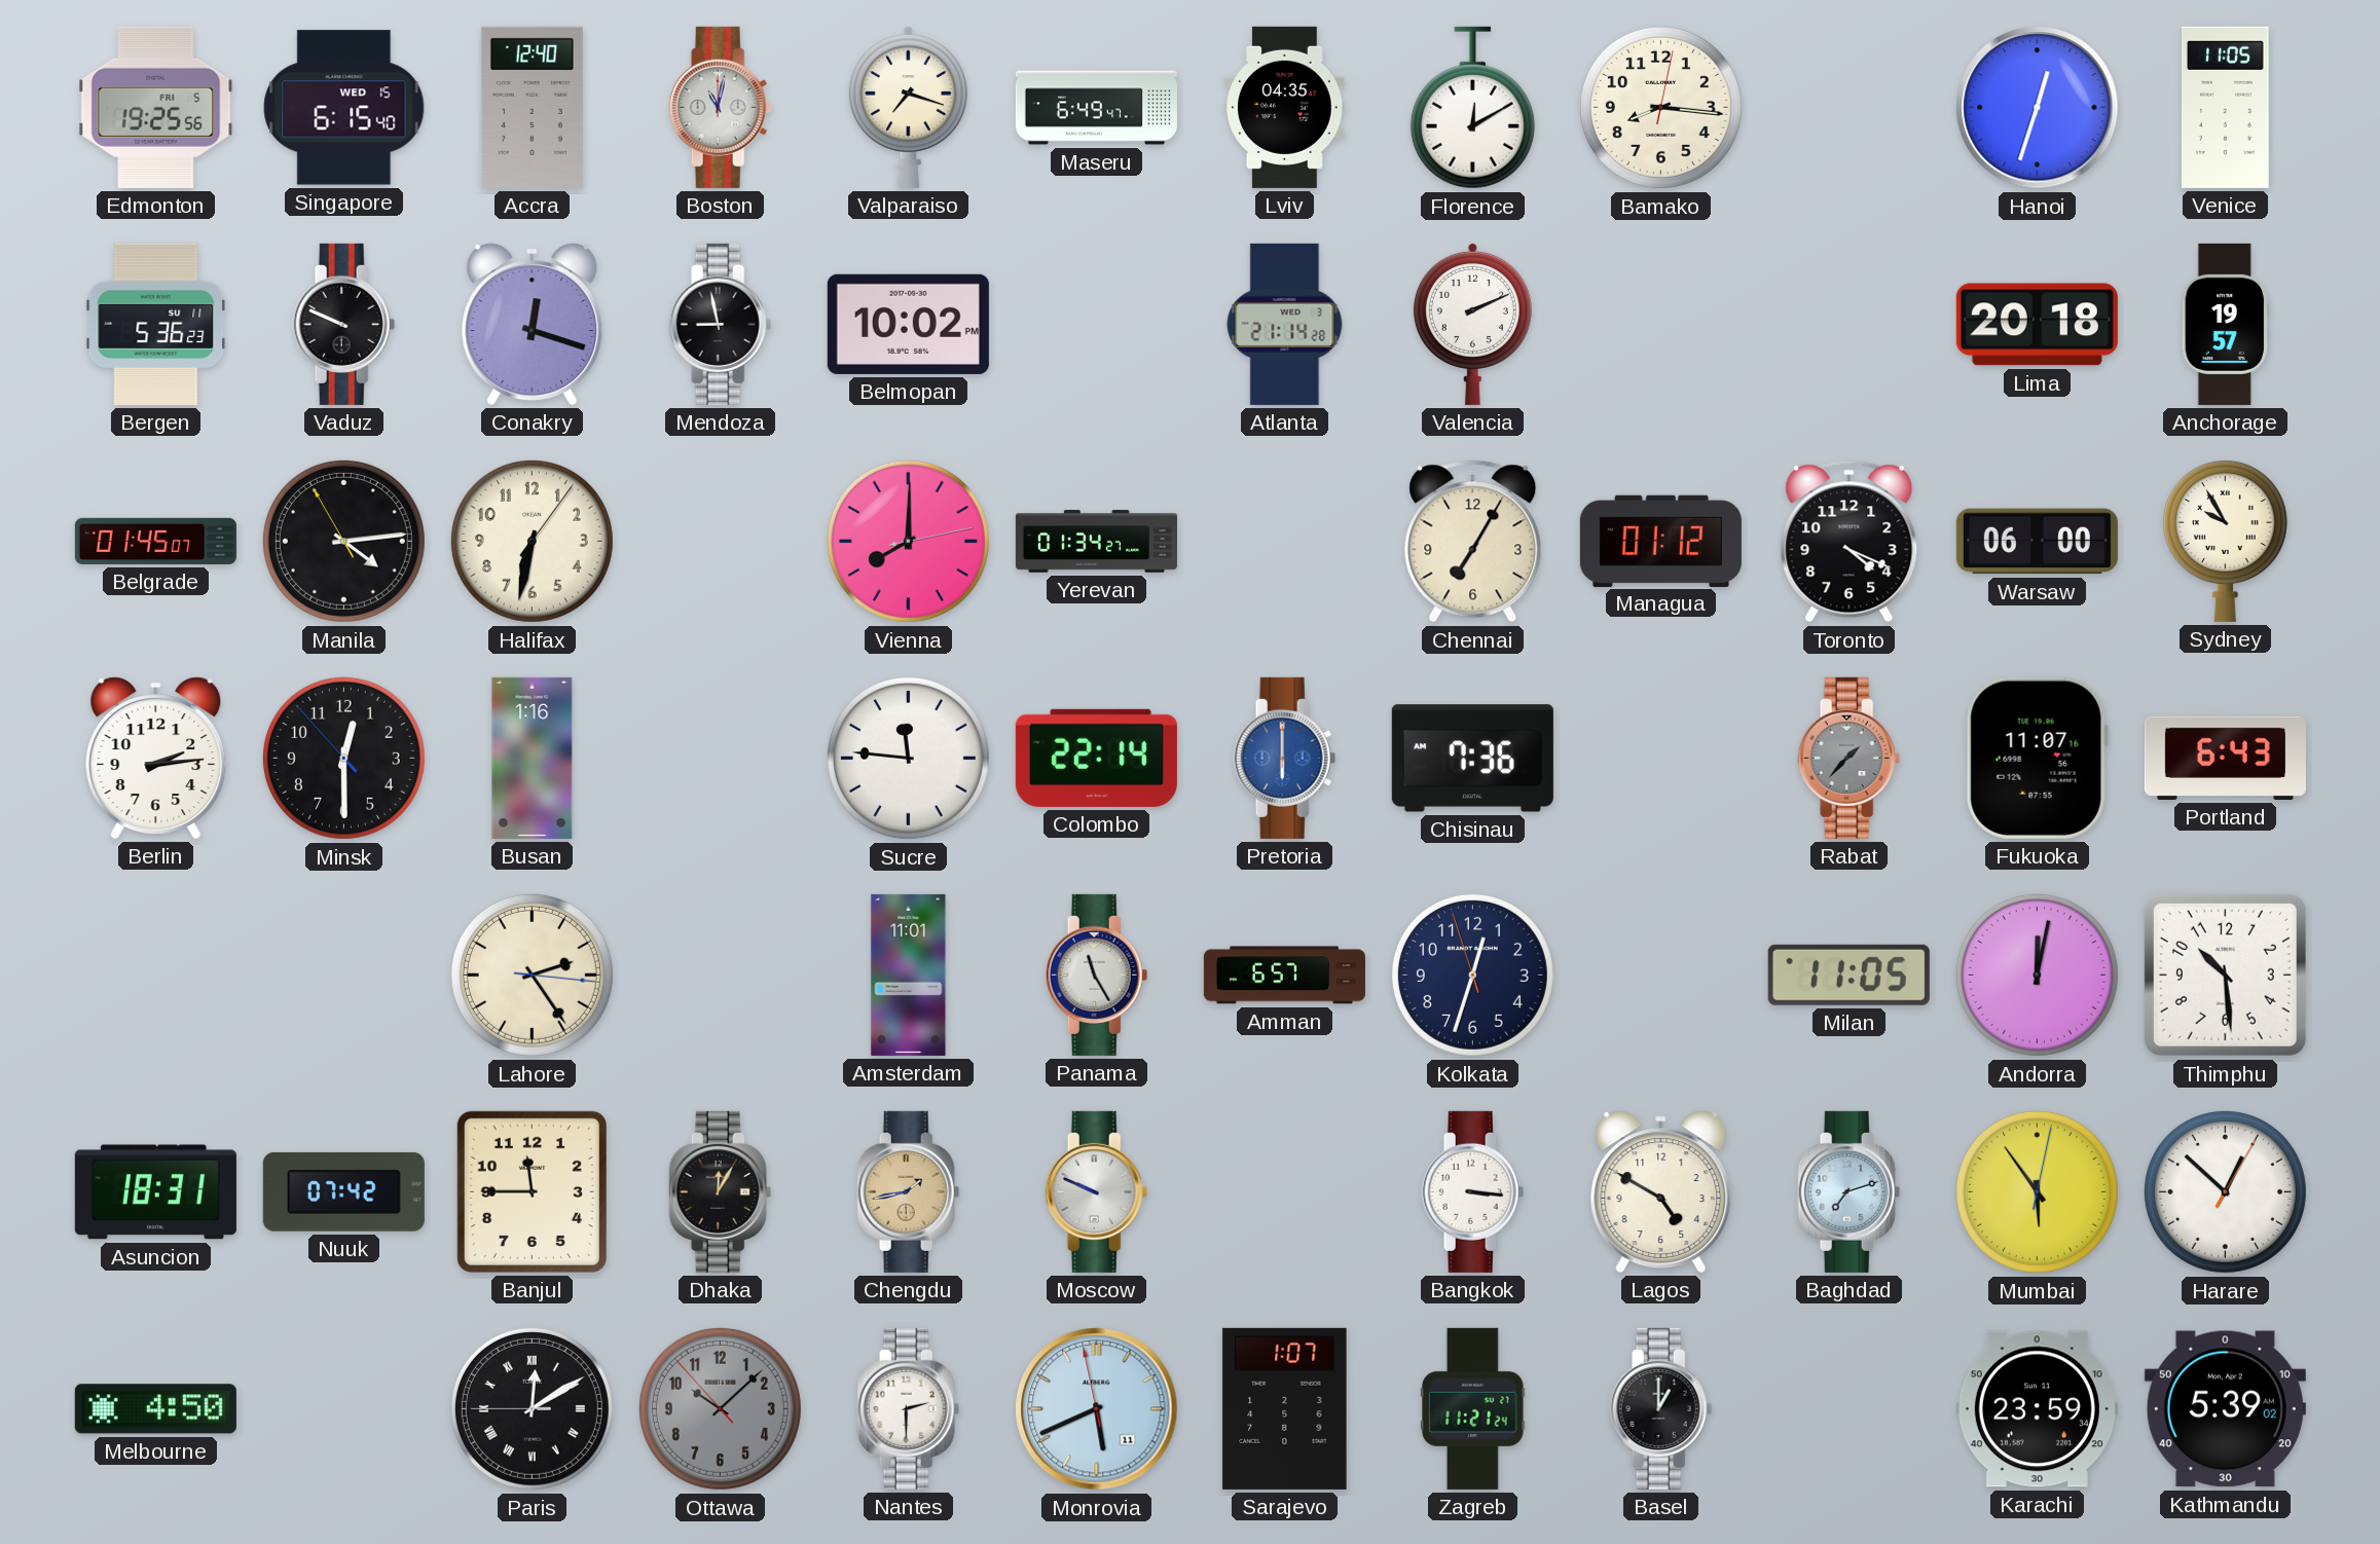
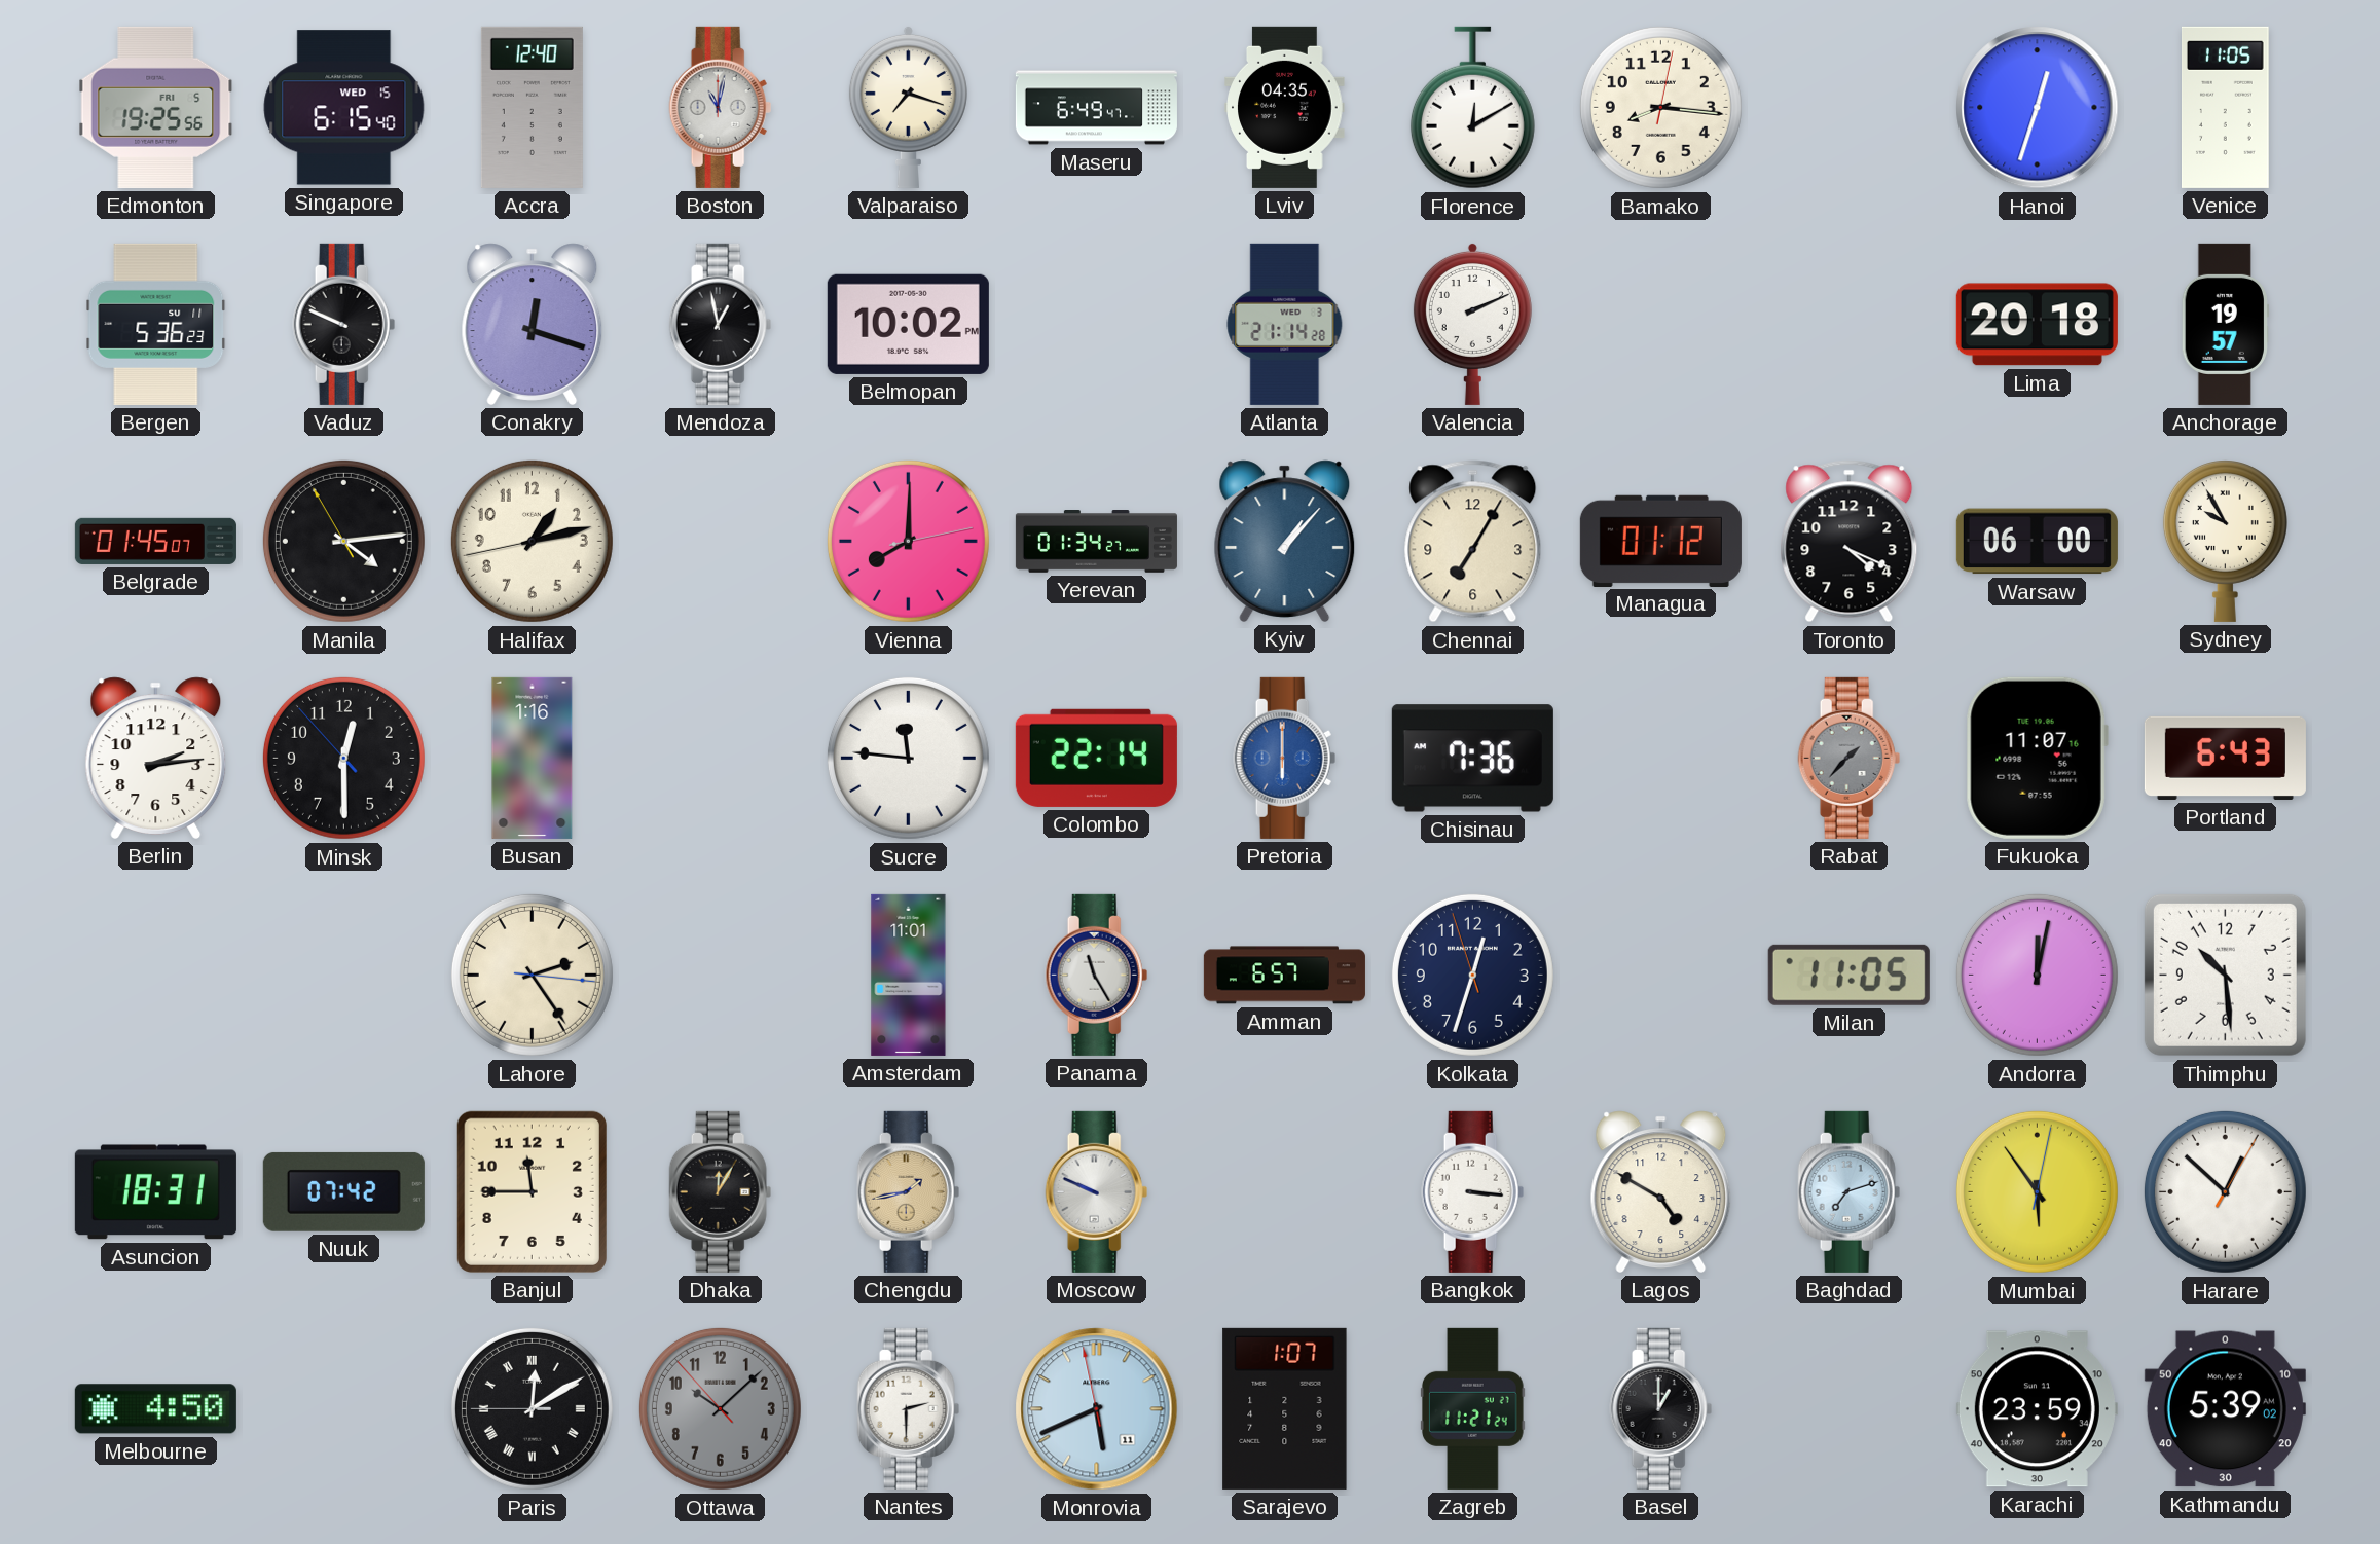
Mendoza: 8:58 -> 12:58 (721, 324)
Halifax: 6:32 -> 1:12 (532, 541)
Kyiv: none -> 1:07 (1285, 541)
